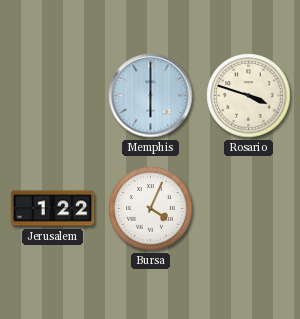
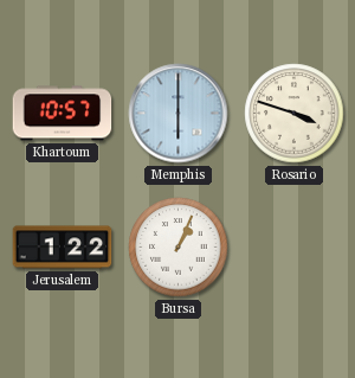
Khartoum: none -> 10:57 (63, 114)
Bursa: 4:04 -> 1:04 (179, 248)
